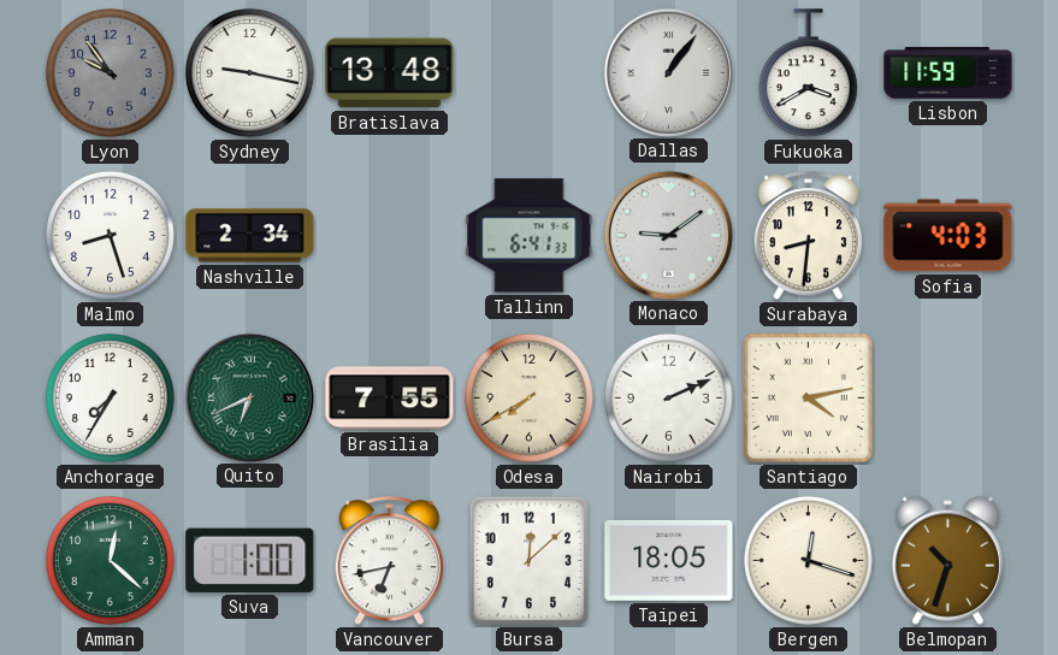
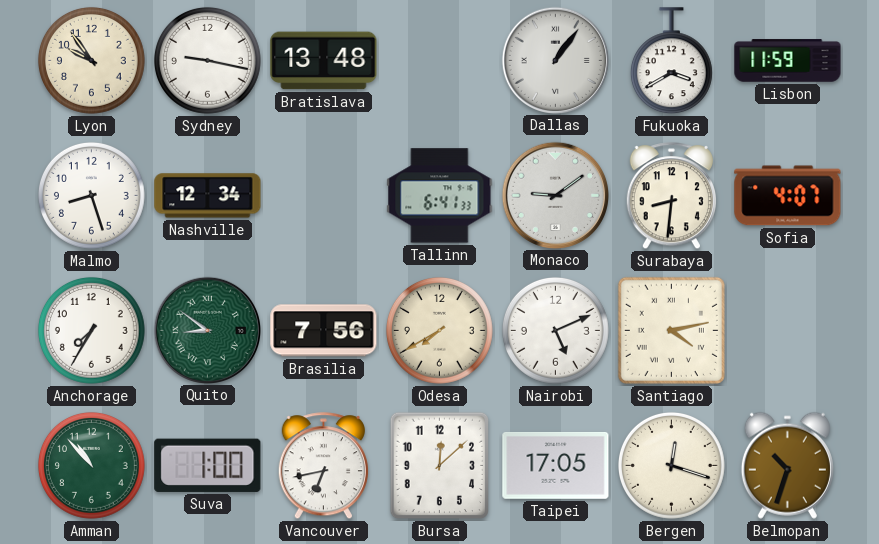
Lyon dial: grey -> cream (91, 60)
Nashville: 2:34 -> 12:34 (208, 196)
Sofia: 4:03 -> 4:07 (788, 196)
Quito: 6:41 -> 8:51 (207, 330)
Brasilia: 7:55 -> 7:56 (324, 331)
Nairobi: 2:11 -> 5:11 (555, 330)
Amman: 12:22 -> 10:53 (91, 465)
Taipei: 18:05 -> 17:05 (556, 465)
